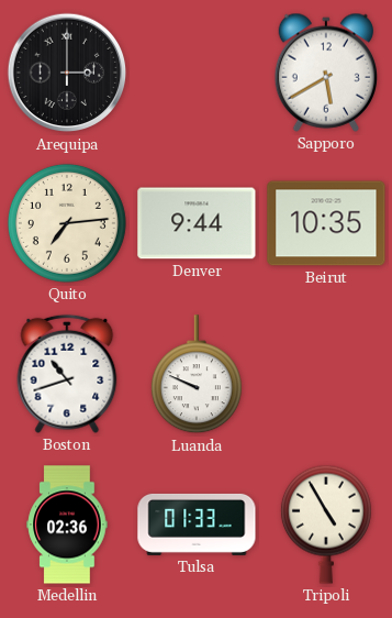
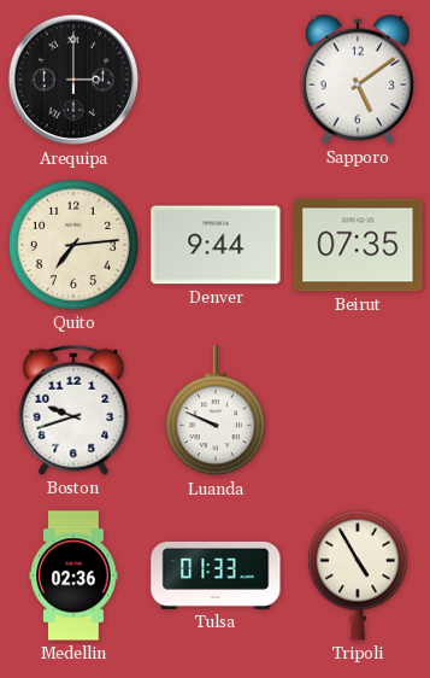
Sapporo: 5:40 -> 5:09 (357, 80)
Beirut: 10:35 -> 07:35 (358, 245)
Boston: 10:42 -> 9:42 (73, 410)
